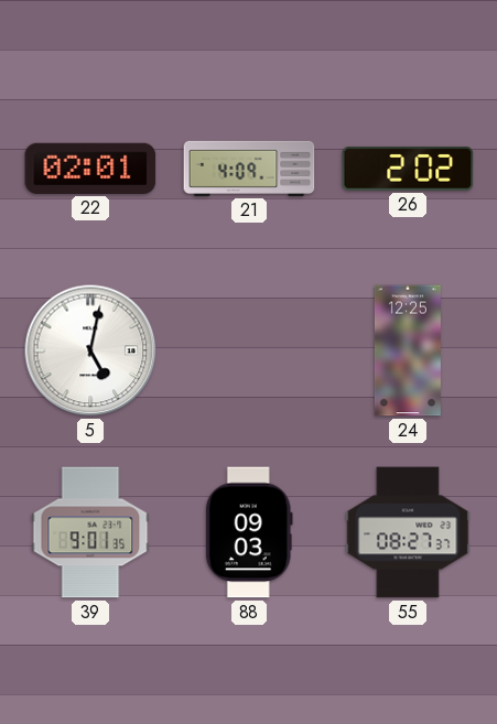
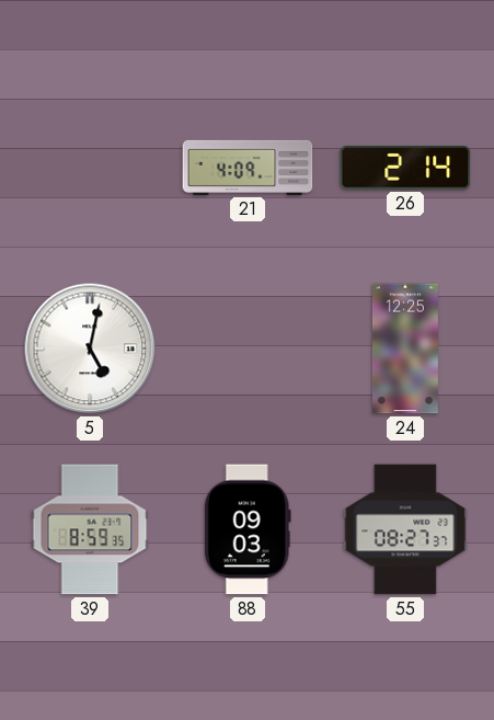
22: 02:01 -> none (90, 169)
26: 2:02 -> 2:14 (405, 168)
39: 9:01 -> 8:59 (90, 529)
